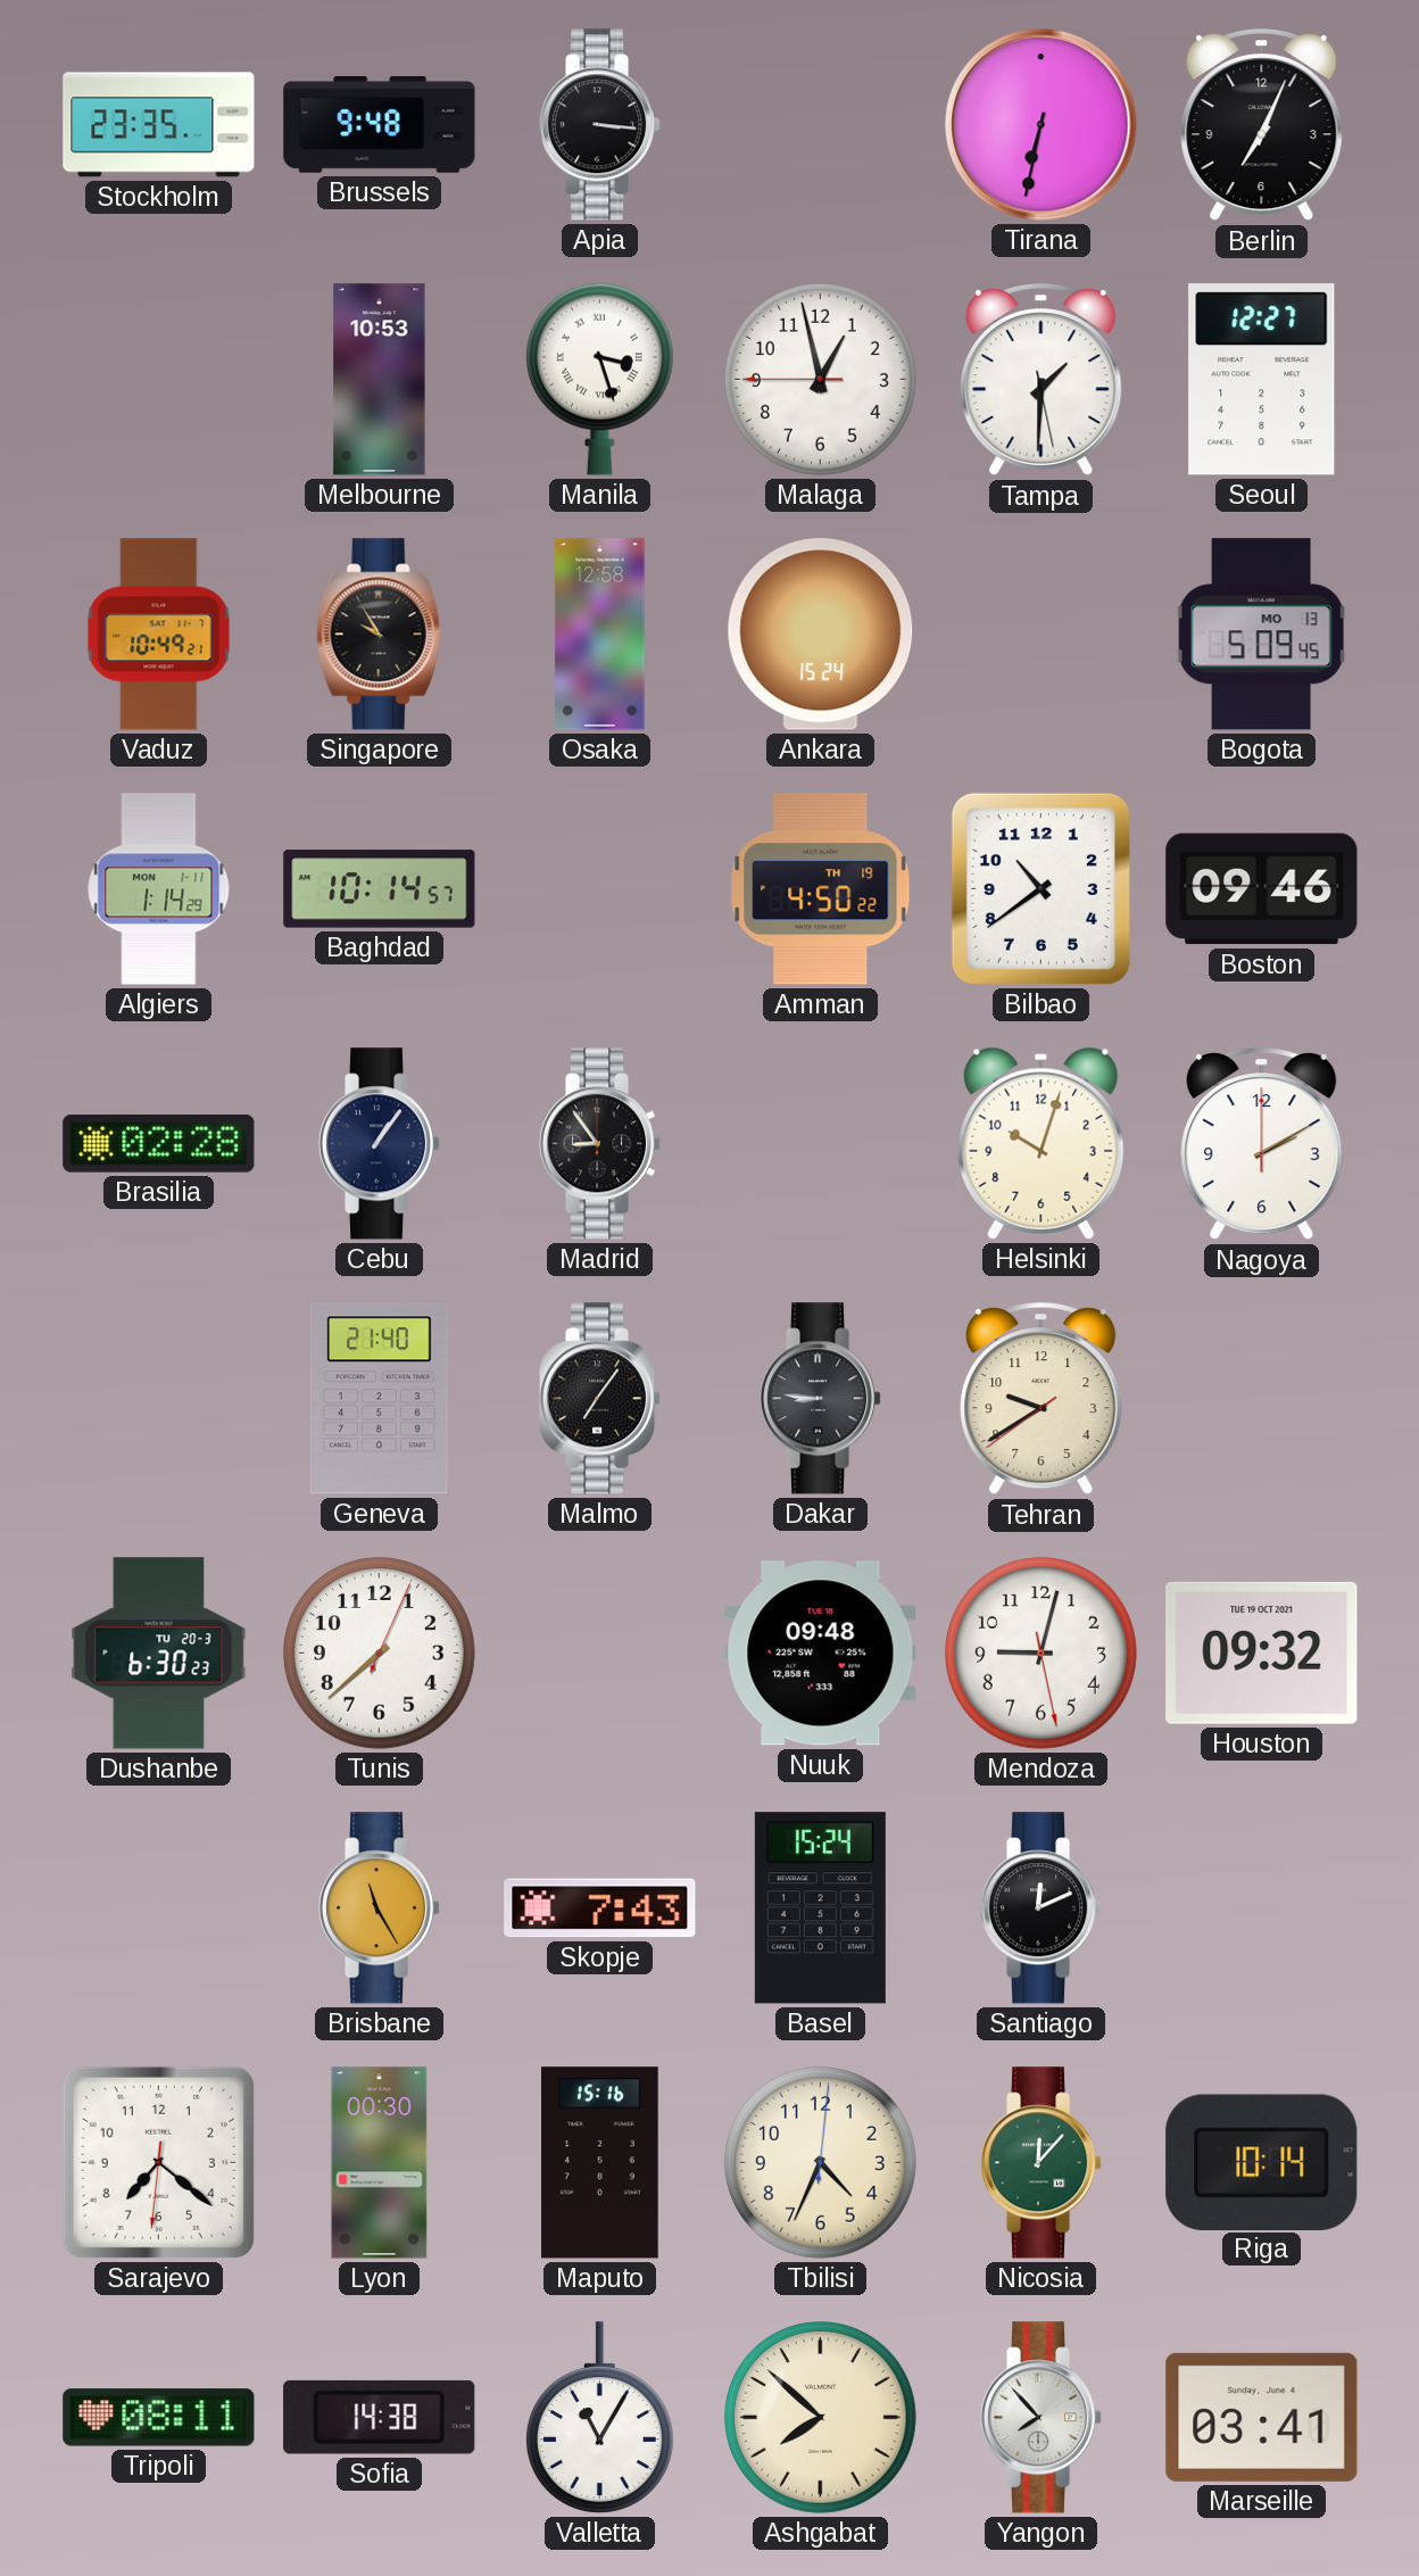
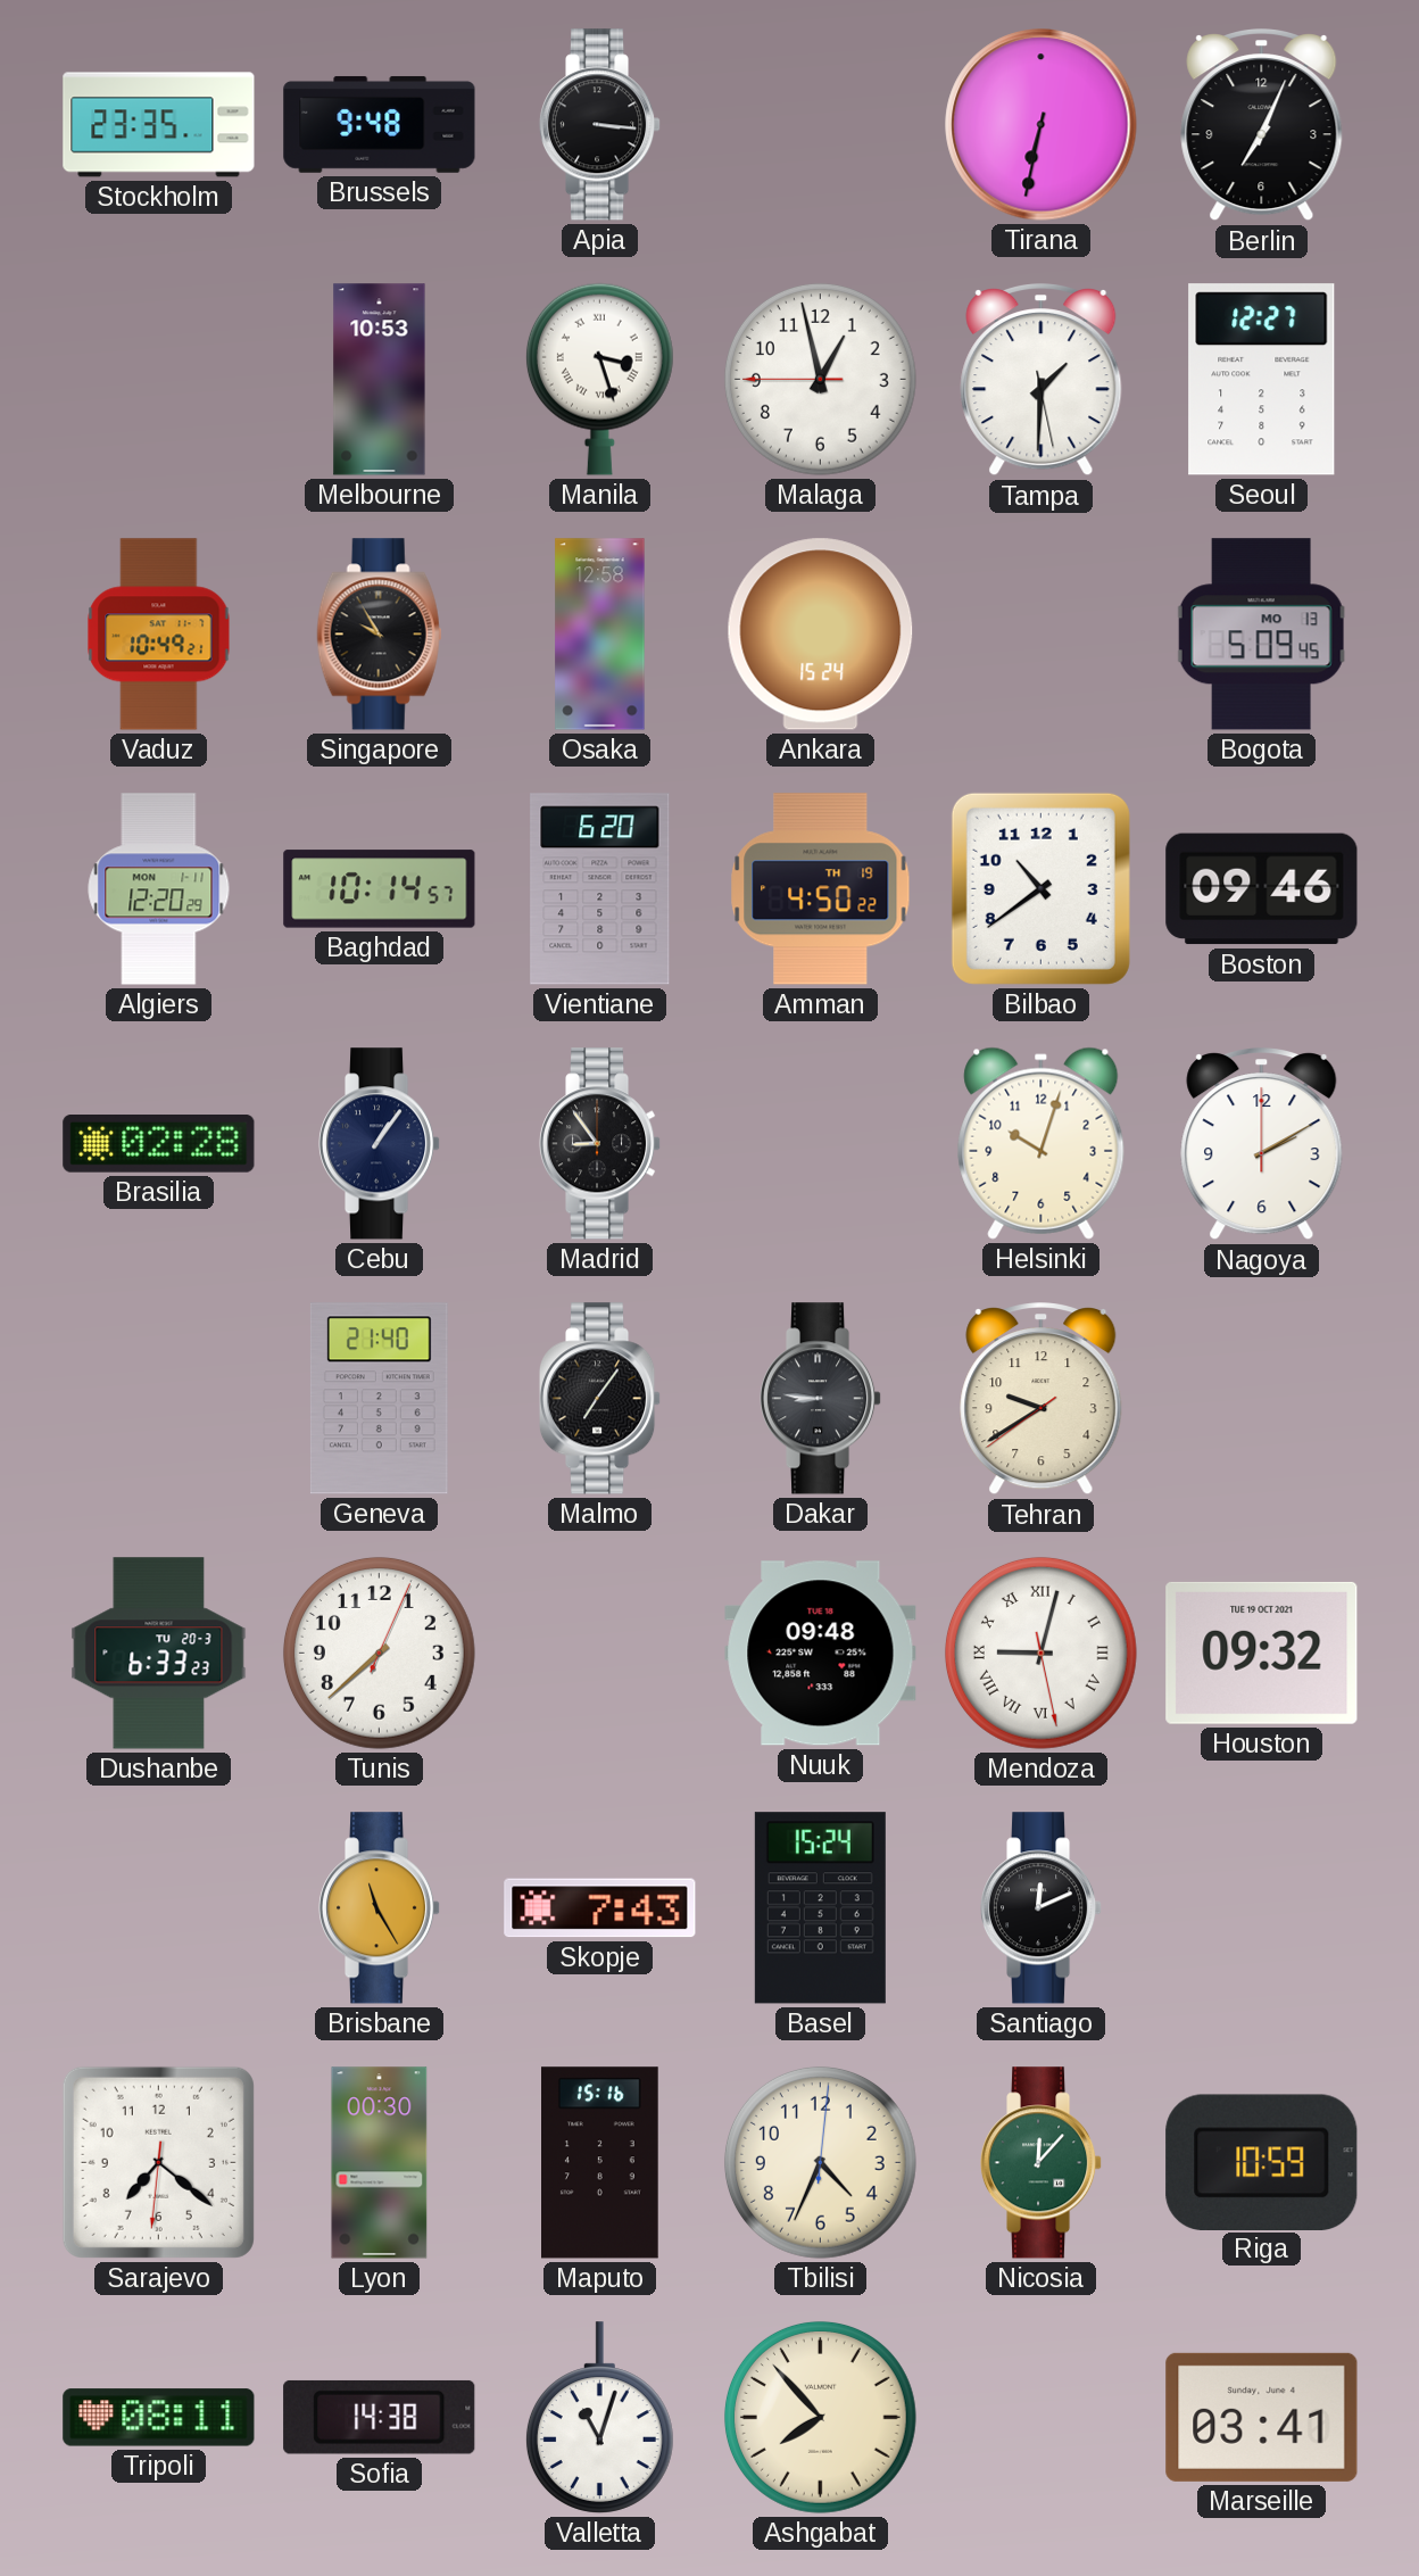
Algiers: 1:14 -> 12:20 (159, 889)
Vientiane: none -> 6:20 (600, 889)
Dushanbe: 6:30 -> 6:33 (159, 1654)
Mendoza numerals: Arabic -> Roman (1040, 1653)
Riga: 10:14 -> 10:59 (1262, 2162)
Valletta: 11:05 -> 11:03 (599, 2418)
Ashgabat: 7:52 -> 7:53 (820, 2417)
Yangon: 7:53 -> none (1042, 2418)
